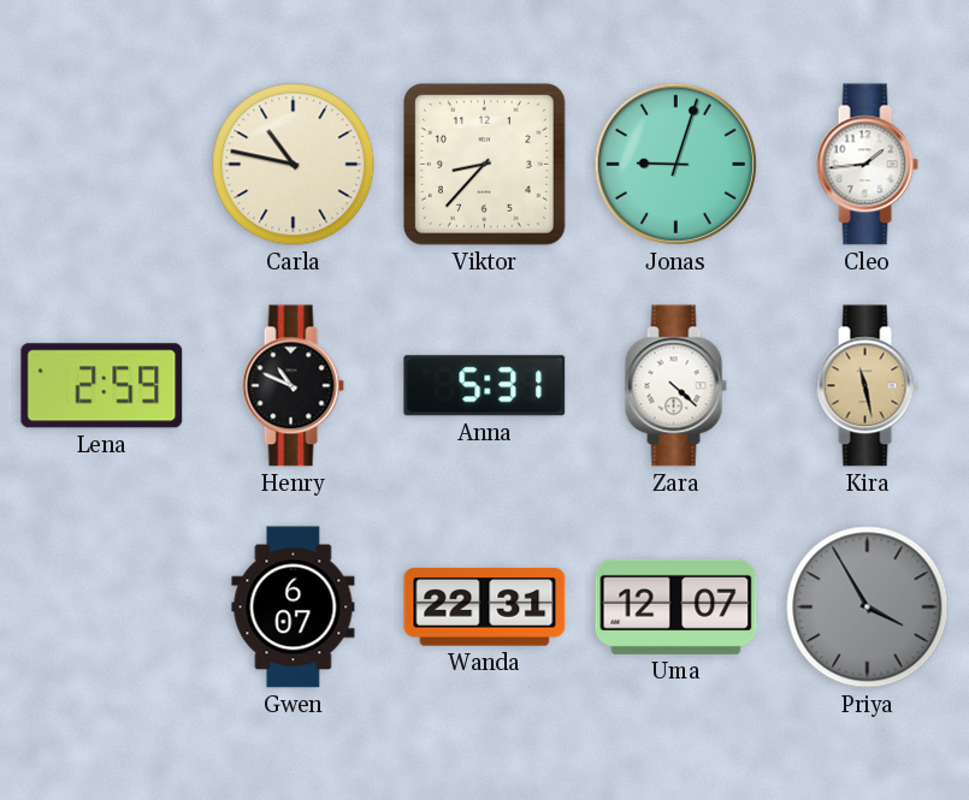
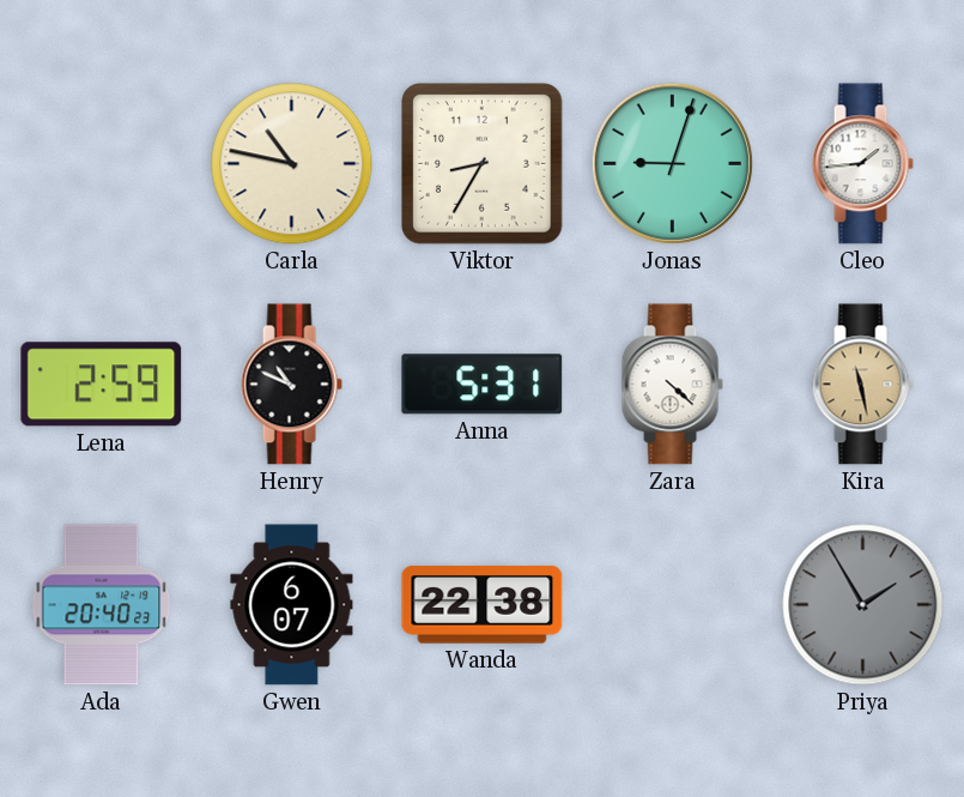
Viktor: 8:37 -> 8:35 (483, 164)
Ada: none -> 20:40 (102, 605)
Wanda: 22:31 -> 22:38 (483, 605)
Uma: 12:07 -> none (676, 606)
Priya: 3:55 -> 1:55 (863, 605)
